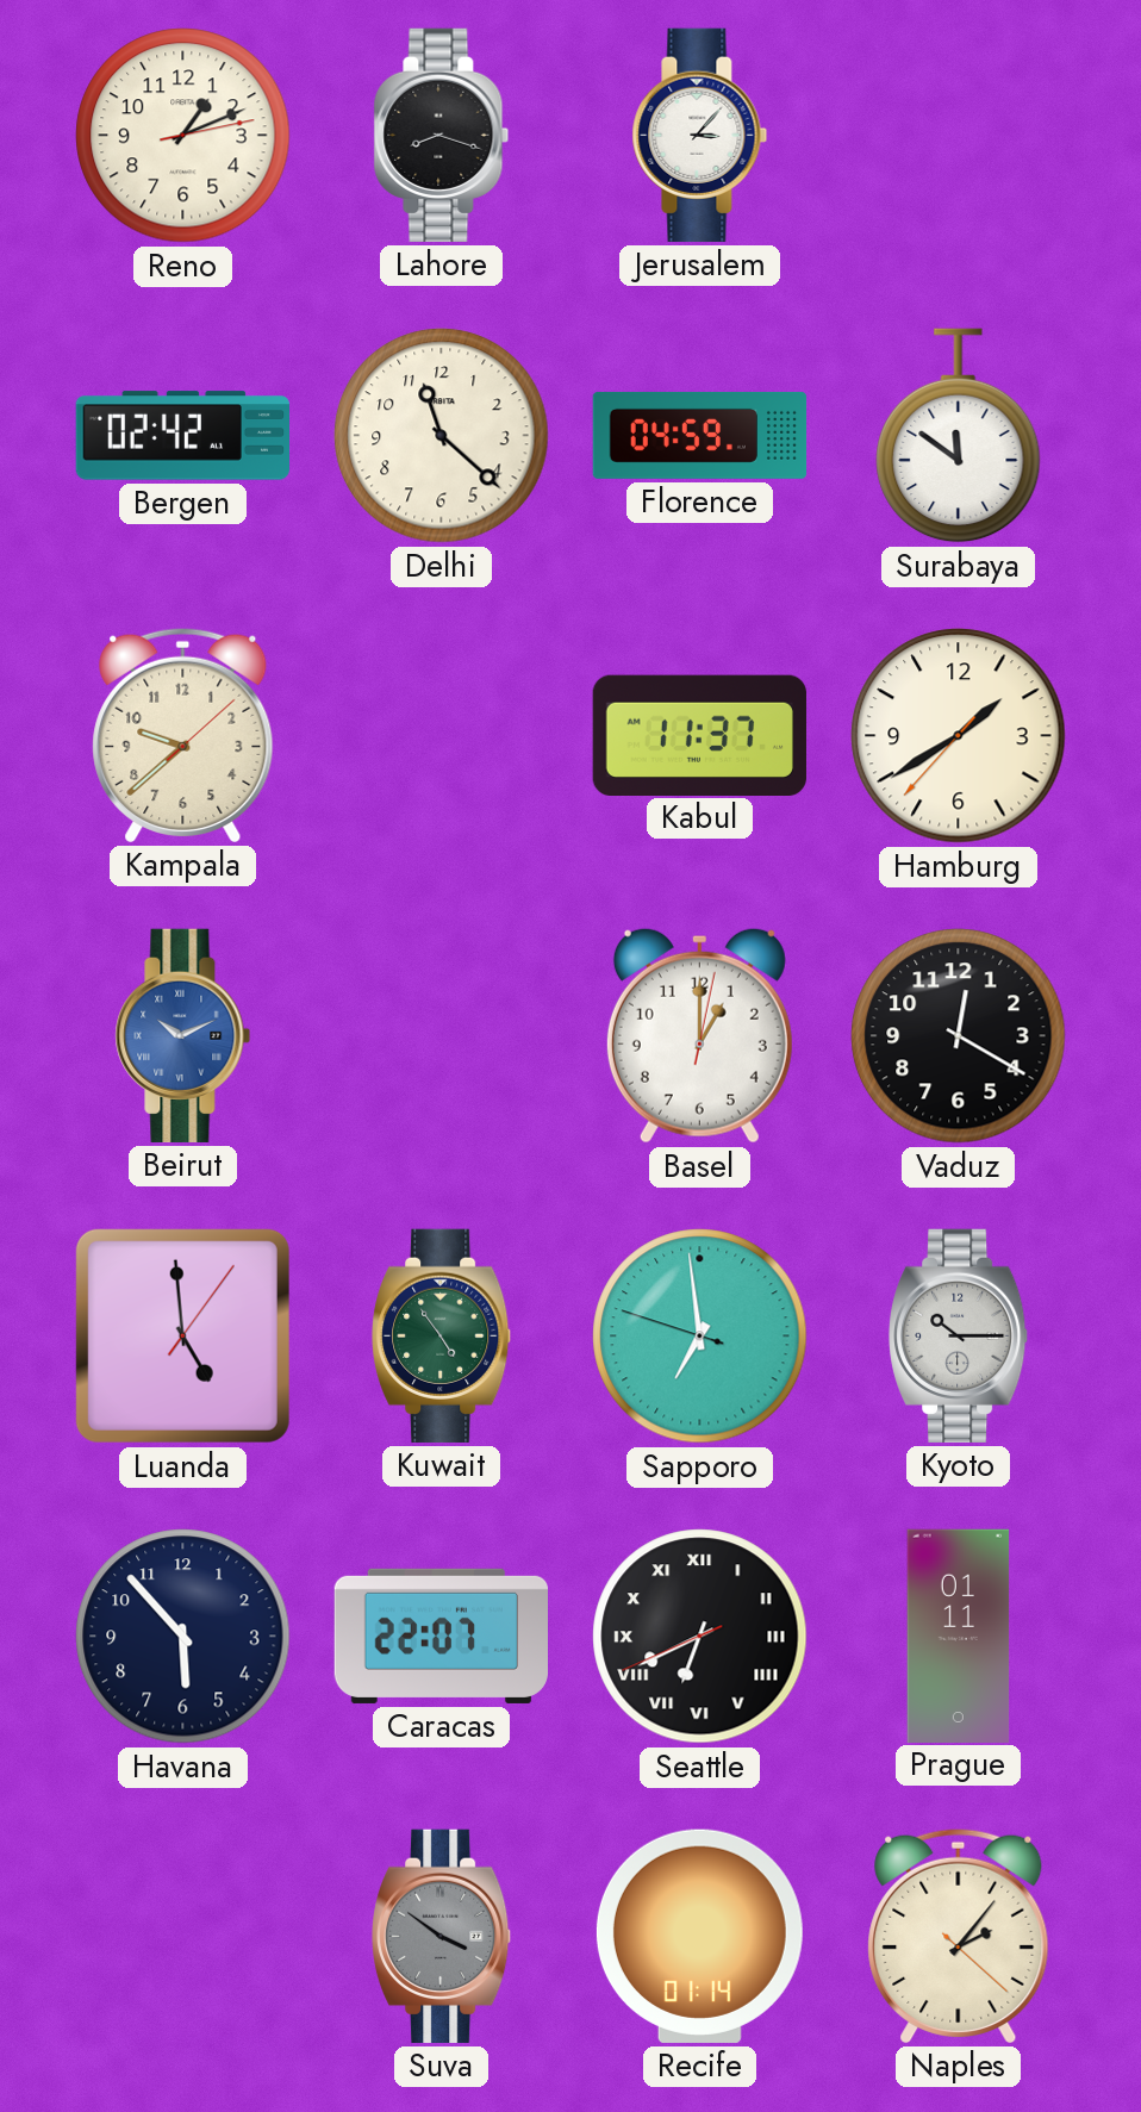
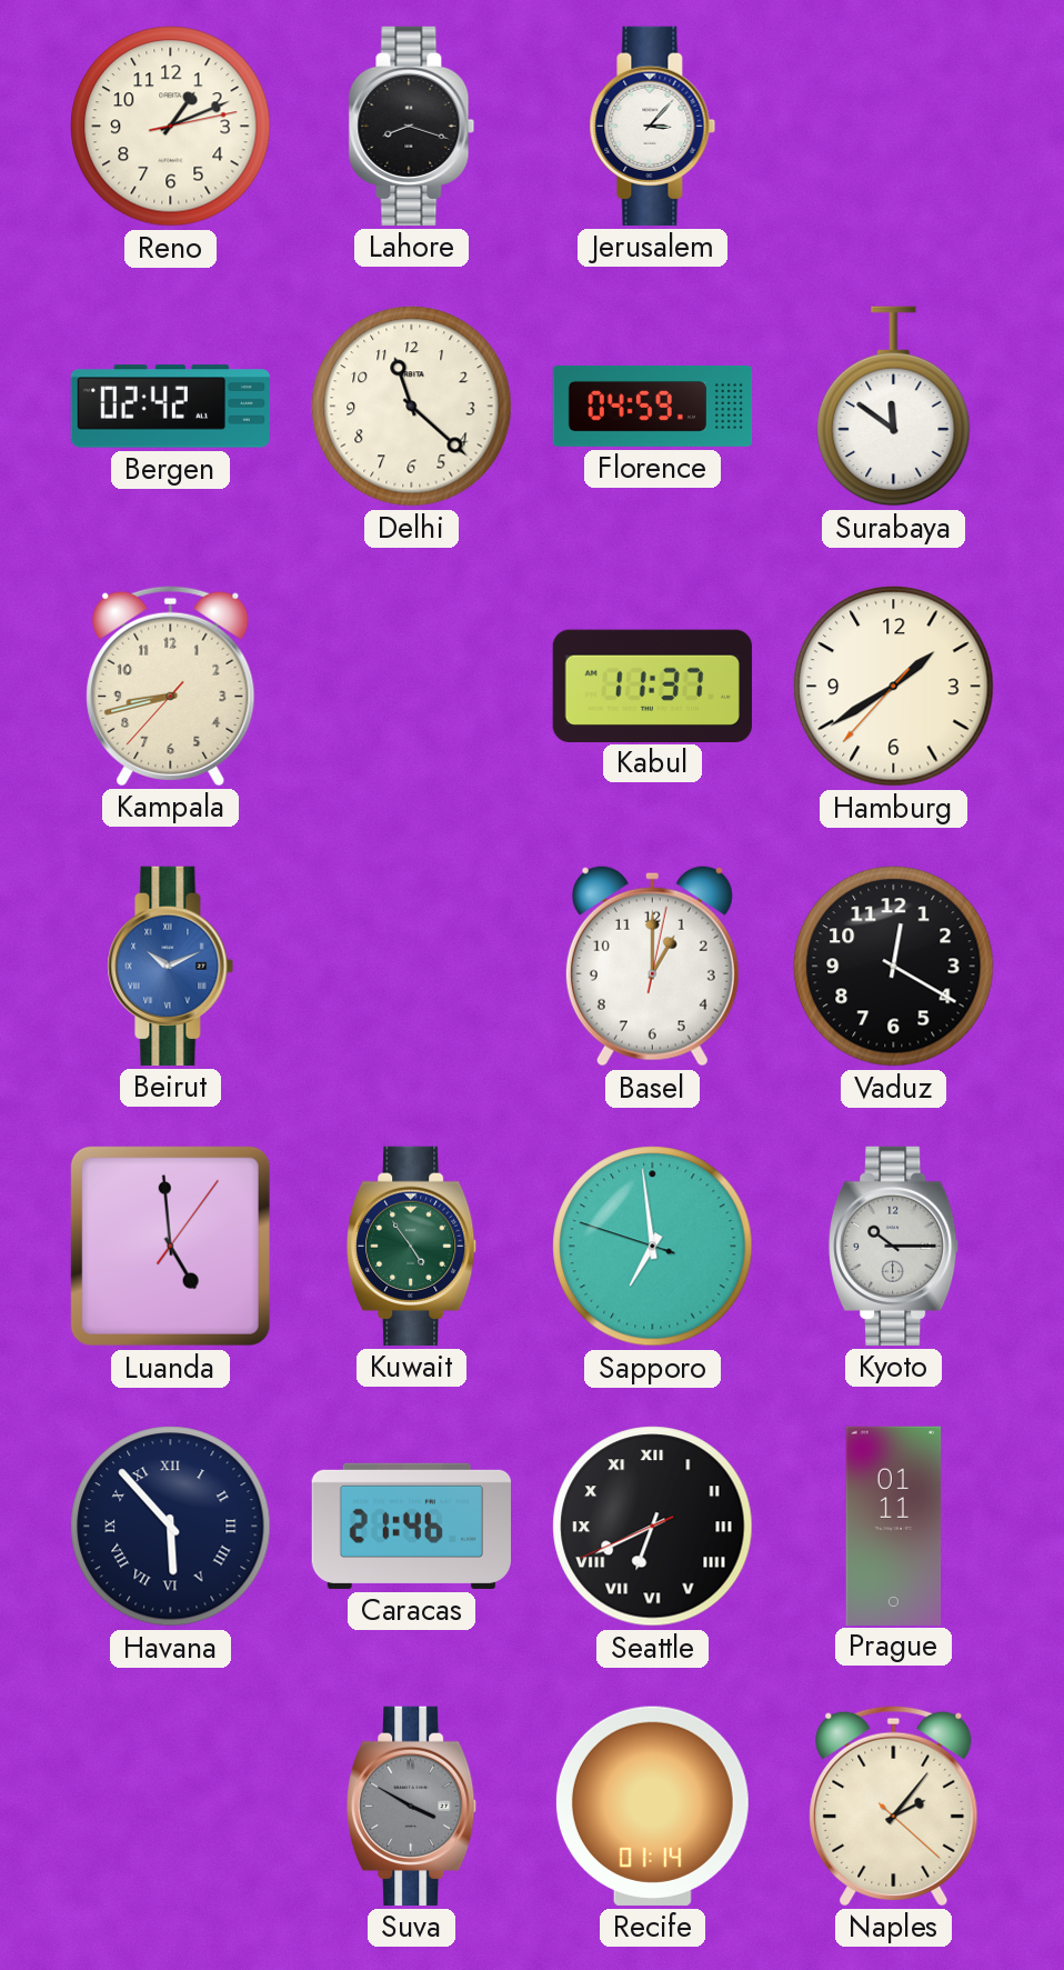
Kampala: 9:38 -> 8:42 (171, 686)
Havana numerals: Arabic -> Roman (171, 1527)
Caracas: 22:07 -> 21:46 (411, 1526)
Suva: 3:51 -> 3:50 (412, 1806)
